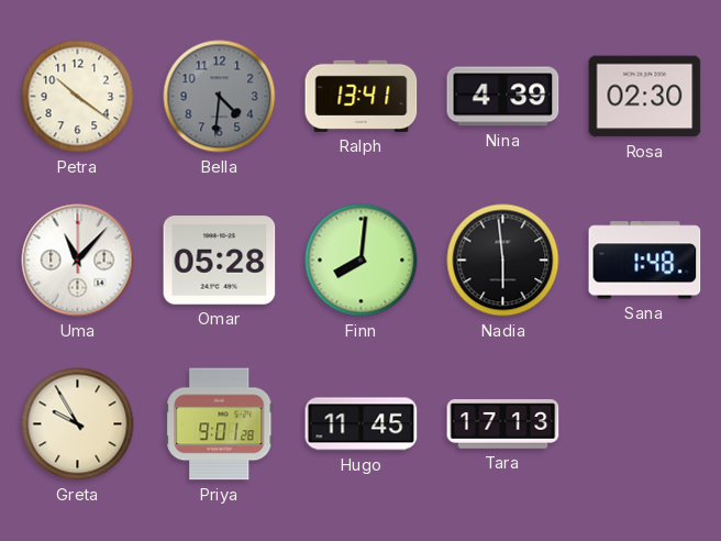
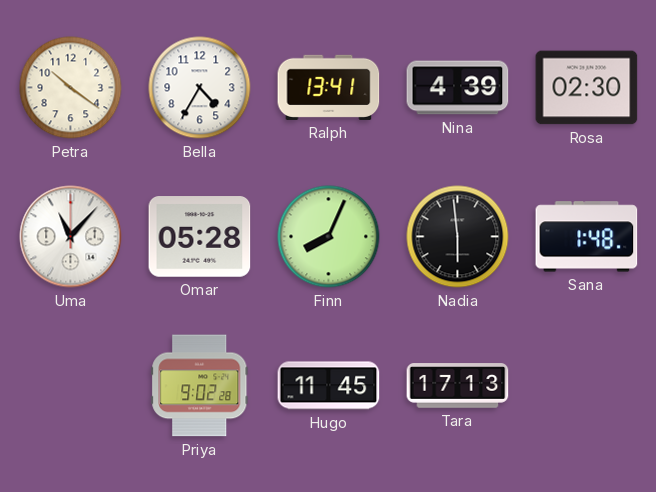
Bella: 4:31 -> 4:35 (200, 88)
Bella dial: grey -> white (200, 88)
Finn: 8:01 -> 8:04 (329, 237)
Greta: 9:55 -> none (78, 424)
Priya: 9:01 -> 9:02 (200, 386)
